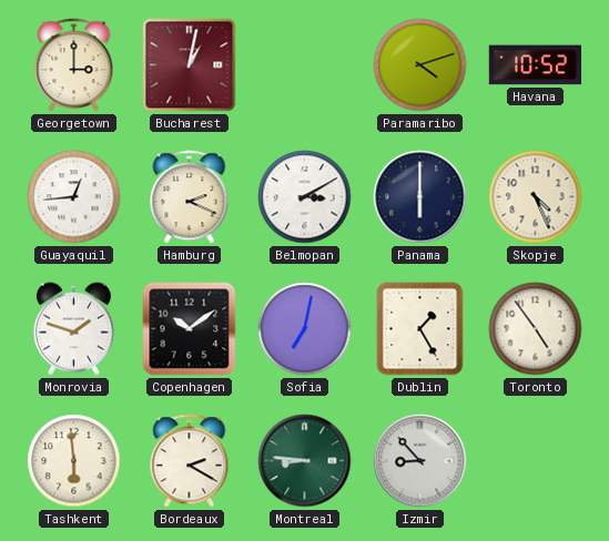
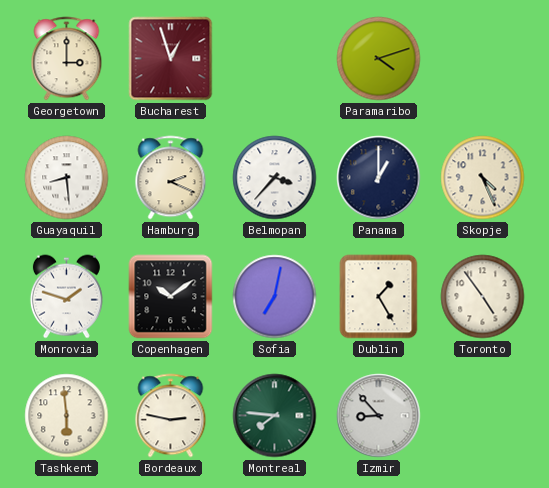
Bucharest: 1:02 -> 12:57 (171, 59)
Havana: 10:52 -> none (535, 65)
Guayaquil: 12:44 -> 8:29 (67, 178)
Belmopan: 3:10 -> 3:37 (275, 178)
Panama: 6:00 -> 1:00 (379, 178)
Bordeaux: 2:20 -> 2:47 (171, 416)
Montreal: 8:46 -> 7:46 (275, 416)
